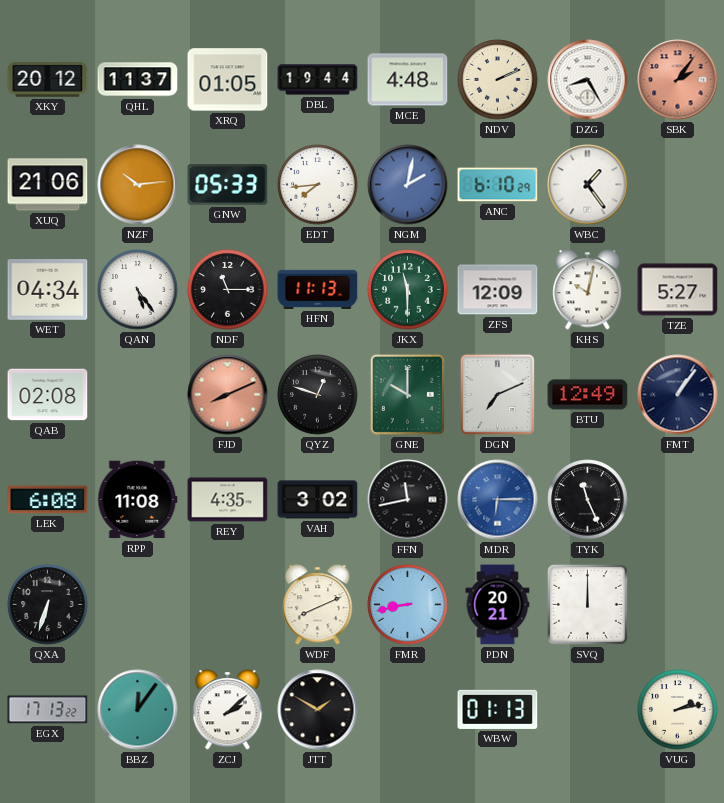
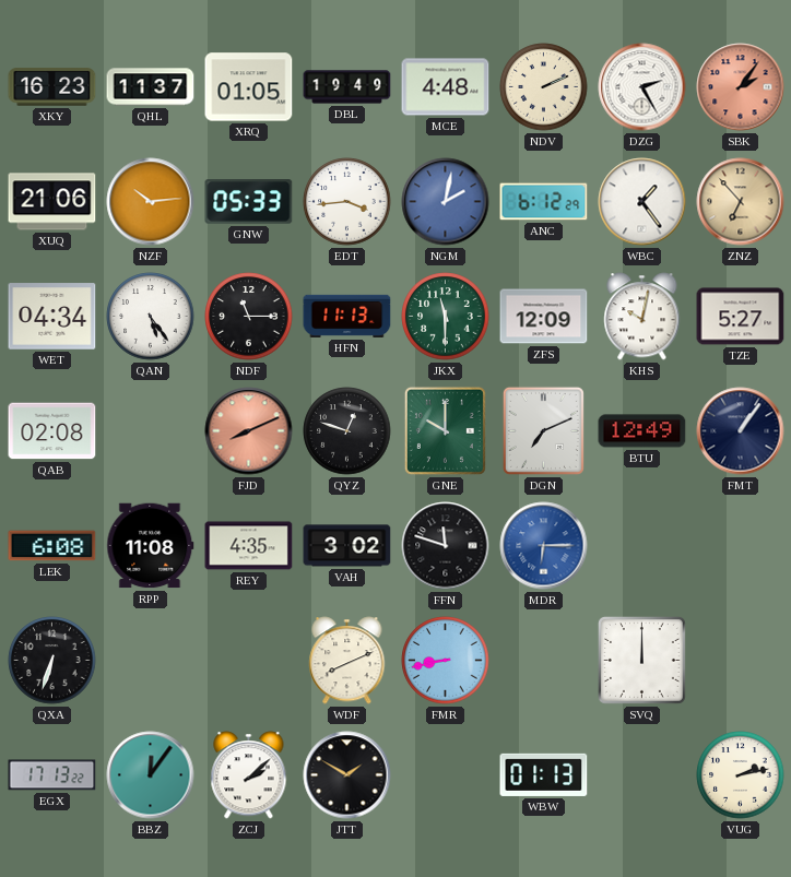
XKY: 20:12 -> 16:23 (52, 87)
DBL: 19:44 -> 19:49 (347, 87)
DZG: 8:25 -> 2:25 (642, 87)
EDT: 7:44 -> 3:44 (347, 202)
ANC: 6:10 -> 6:12 (544, 202)
ZNZ: none -> 6:53 (741, 202)
FFN: 11:43 -> 11:48 (446, 546)
TYK: 11:26 -> none (588, 500)
PDN: 20:21 -> none (498, 605)
